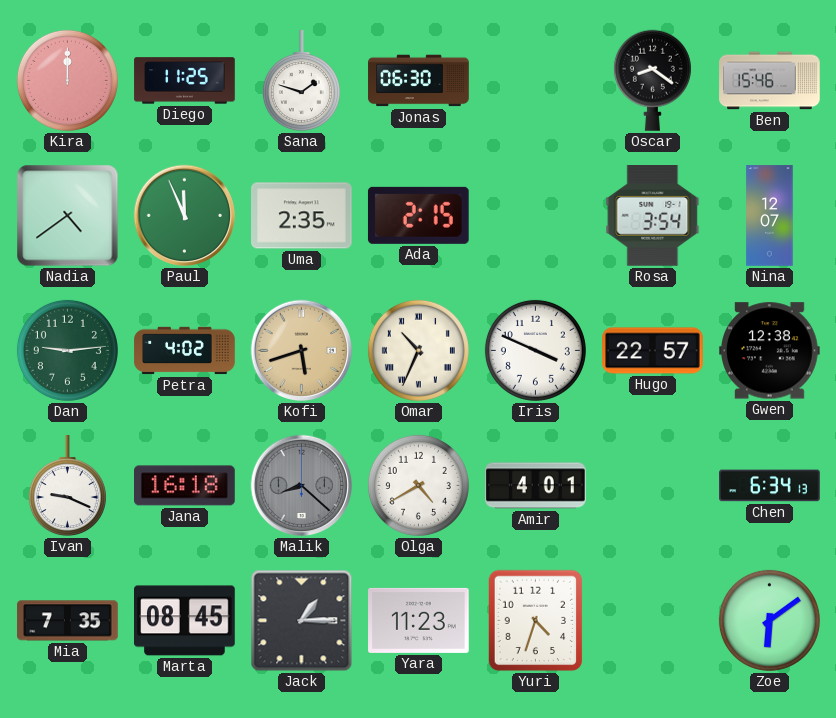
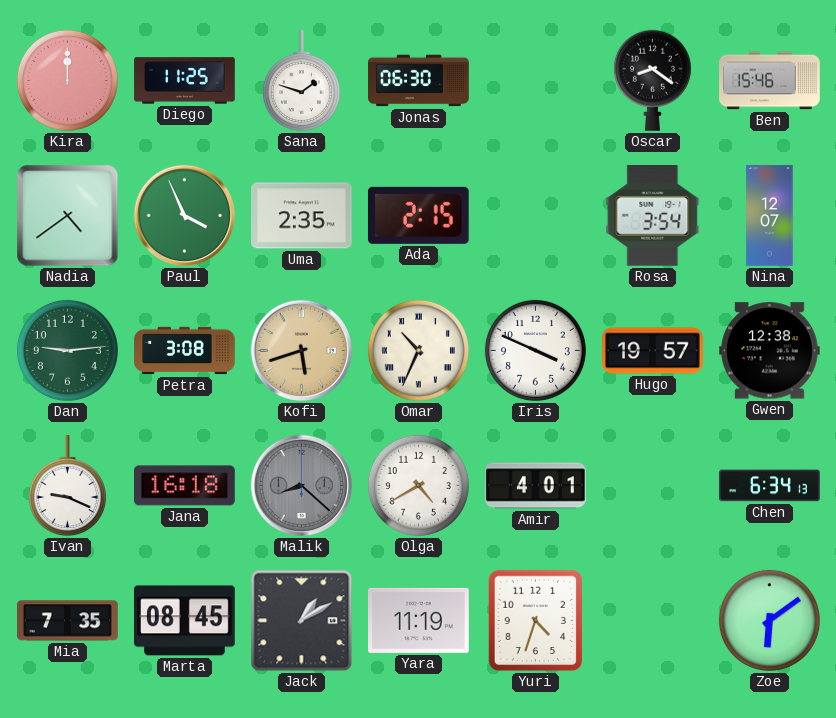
Paul: 11:56 -> 3:56 (185, 216)
Petra: 4:02 -> 3:08 (185, 351)
Hugo: 22:57 -> 19:57 (653, 351)
Jack: 1:15 -> 1:10 (302, 621)
Yara: 11:23 -> 11:19 (419, 620)
